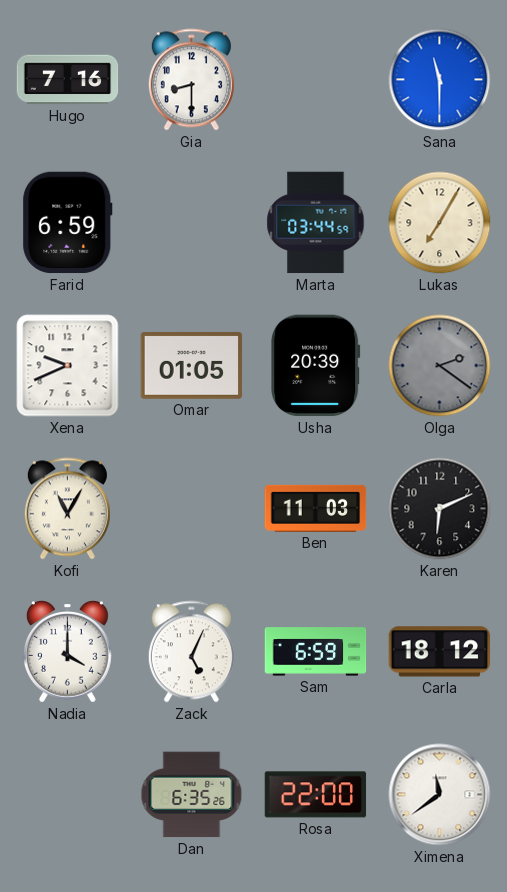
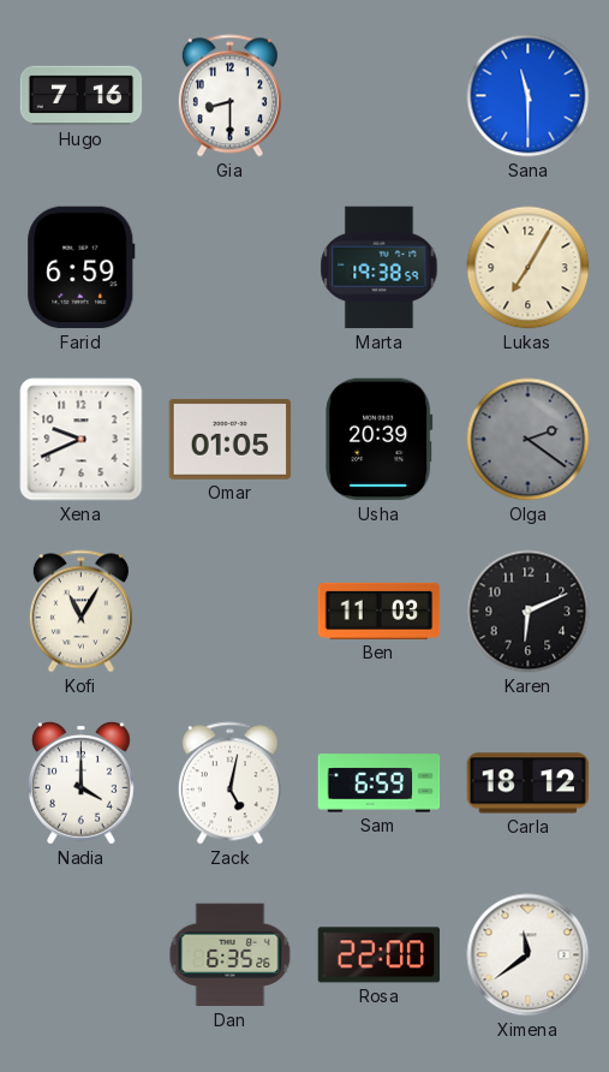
Marta: 03:44 -> 19:38 (380, 268)
Zack: 5:04 -> 5:02 (229, 784)
